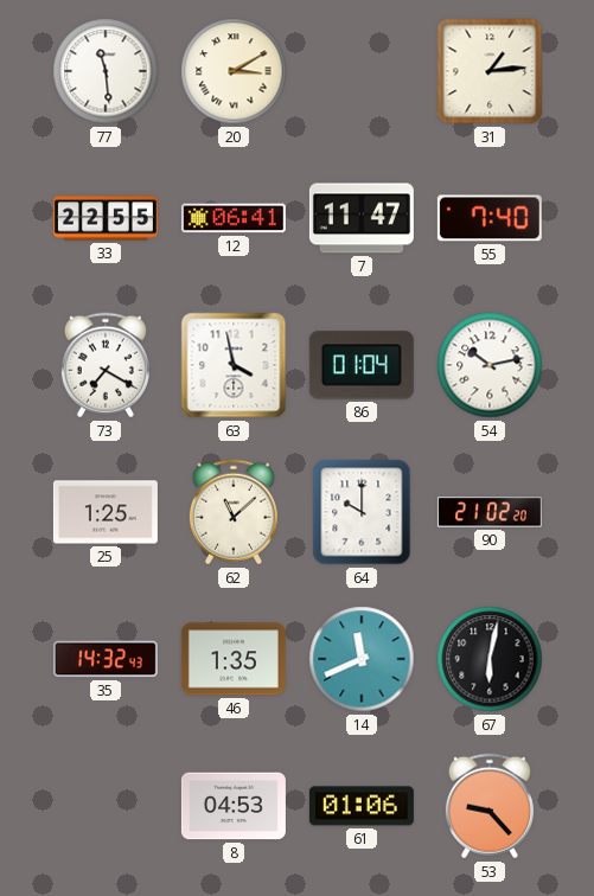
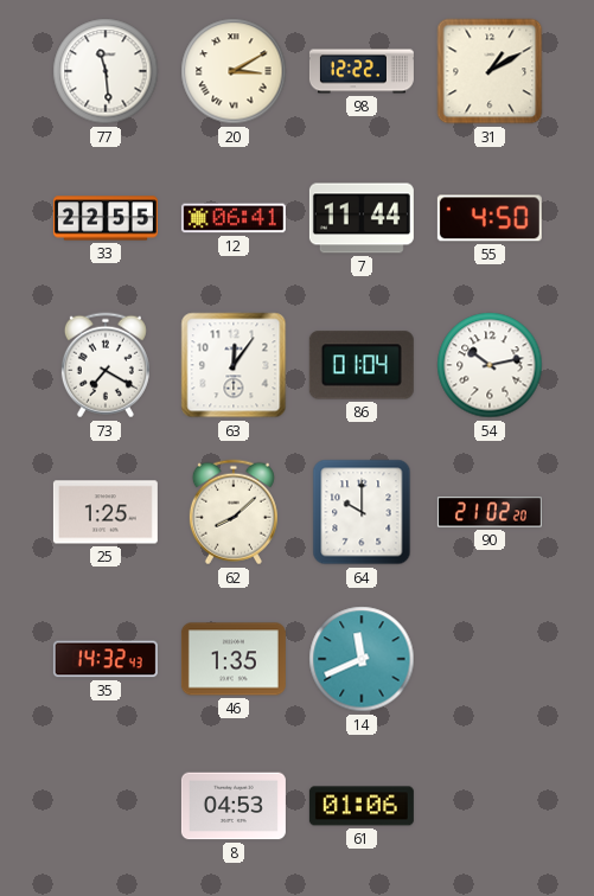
98: none -> 12:22 (362, 71)
31: 1:14 -> 1:10 (490, 71)
7: 11:47 -> 11:44 (362, 218)
55: 7:40 -> 4:50 (490, 218)
63: 3:58 -> 12:06 (234, 365)
62: 11:08 -> 8:08 (234, 512)
67: 6:02 -> none (490, 659)
53: 9:23 -> none (490, 806)
